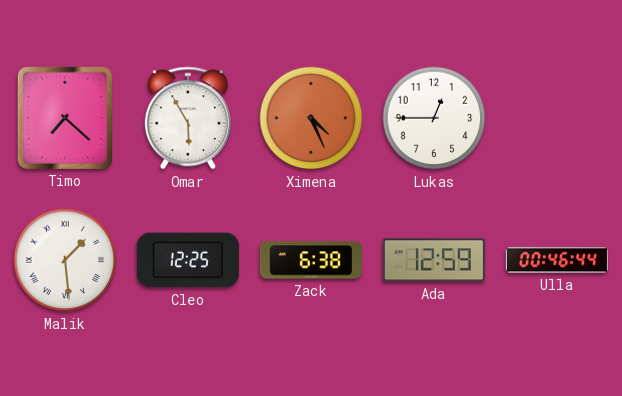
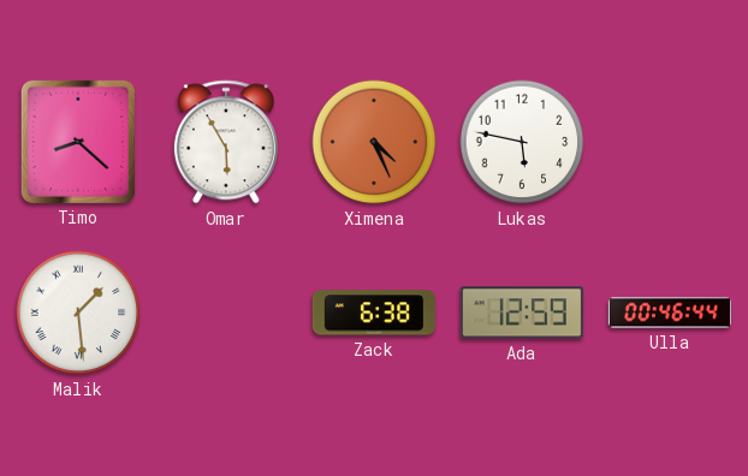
Timo: 7:22 -> 8:22 (78, 142)
Lukas: 12:45 -> 5:47 (522, 142)
Cleo: 12:25 -> none (188, 260)
